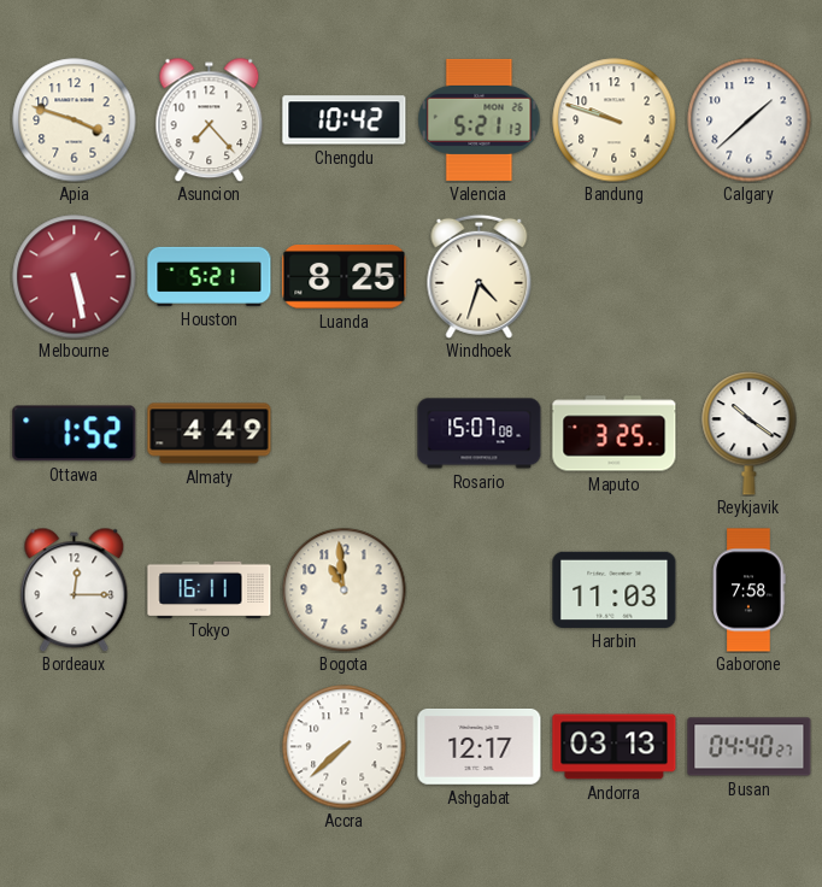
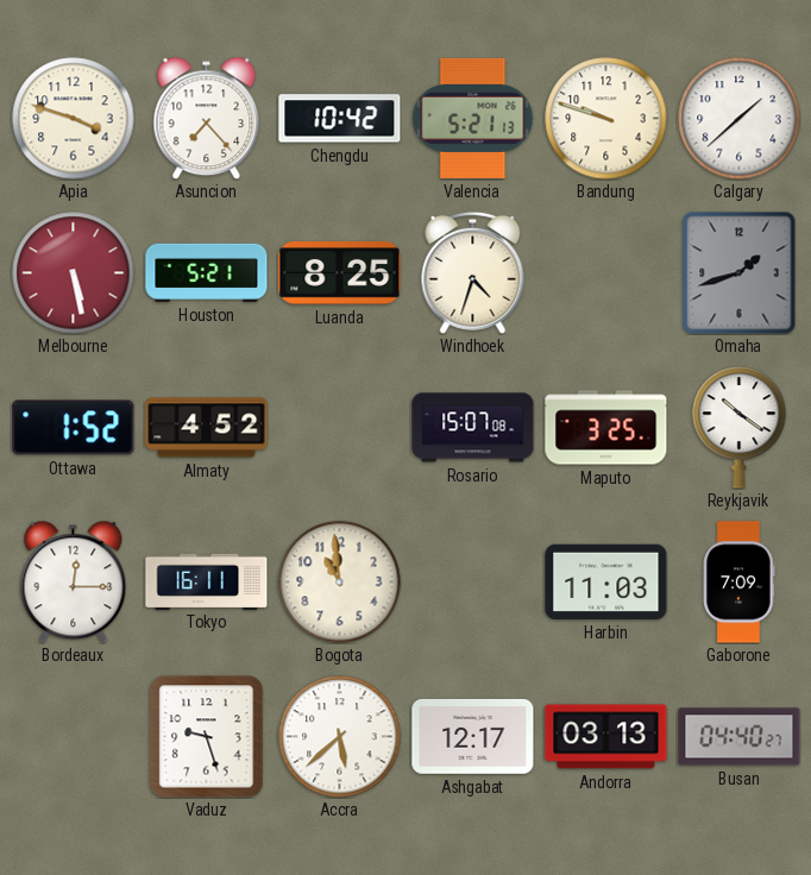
Omaha: none -> 1:42 (740, 273)
Almaty: 4:49 -> 4:52 (207, 428)
Gaborone: 7:58 -> 7:09 (740, 583)
Vaduz: none -> 9:27 (207, 737)
Accra: 7:38 -> 5:38 (340, 737)
